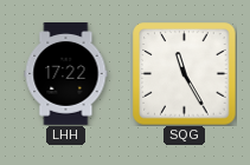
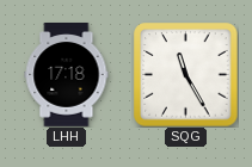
LHH: 17:22 -> 17:18 (67, 75)
